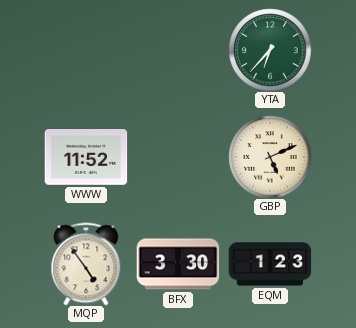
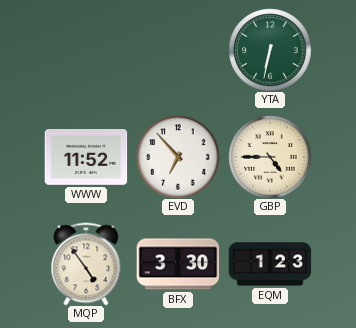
YTA: 6:37 -> 6:32 (270, 50)
EVD: none -> 6:53 (178, 157)
GBP: 5:11 -> 4:45 (270, 157)
